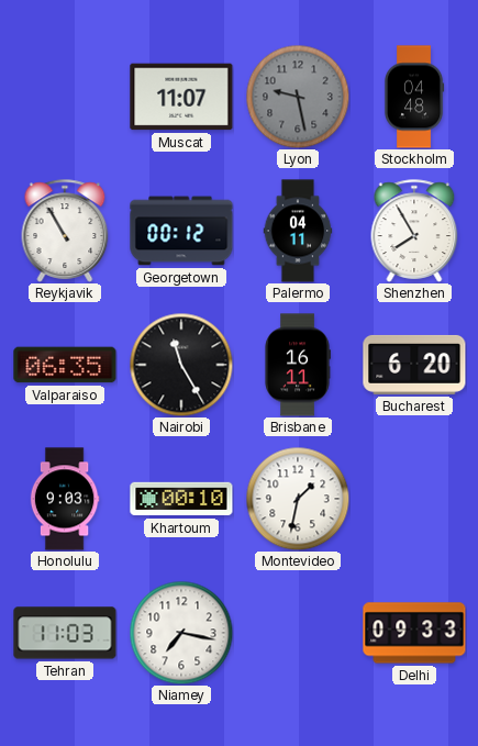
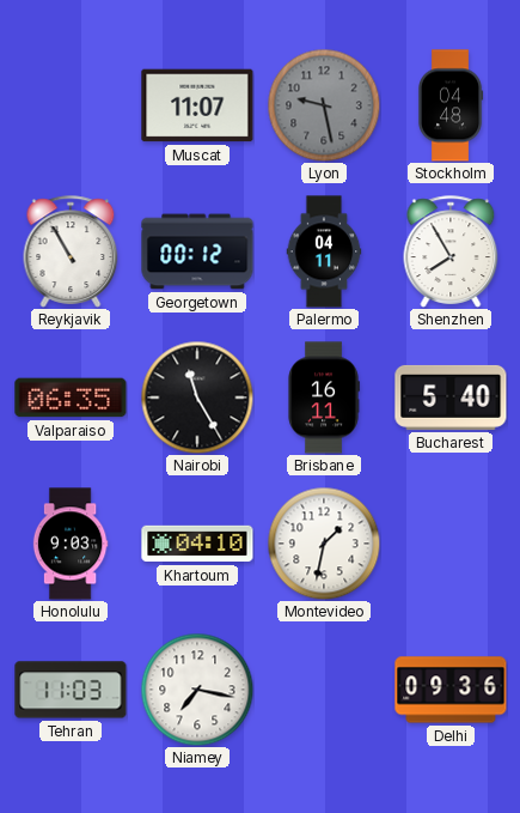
Bucharest: 6:20 -> 5:40 (451, 398)
Khartoum: 00:10 -> 04:10 (197, 544)
Delhi: 09:33 -> 09:36 (451, 690)
